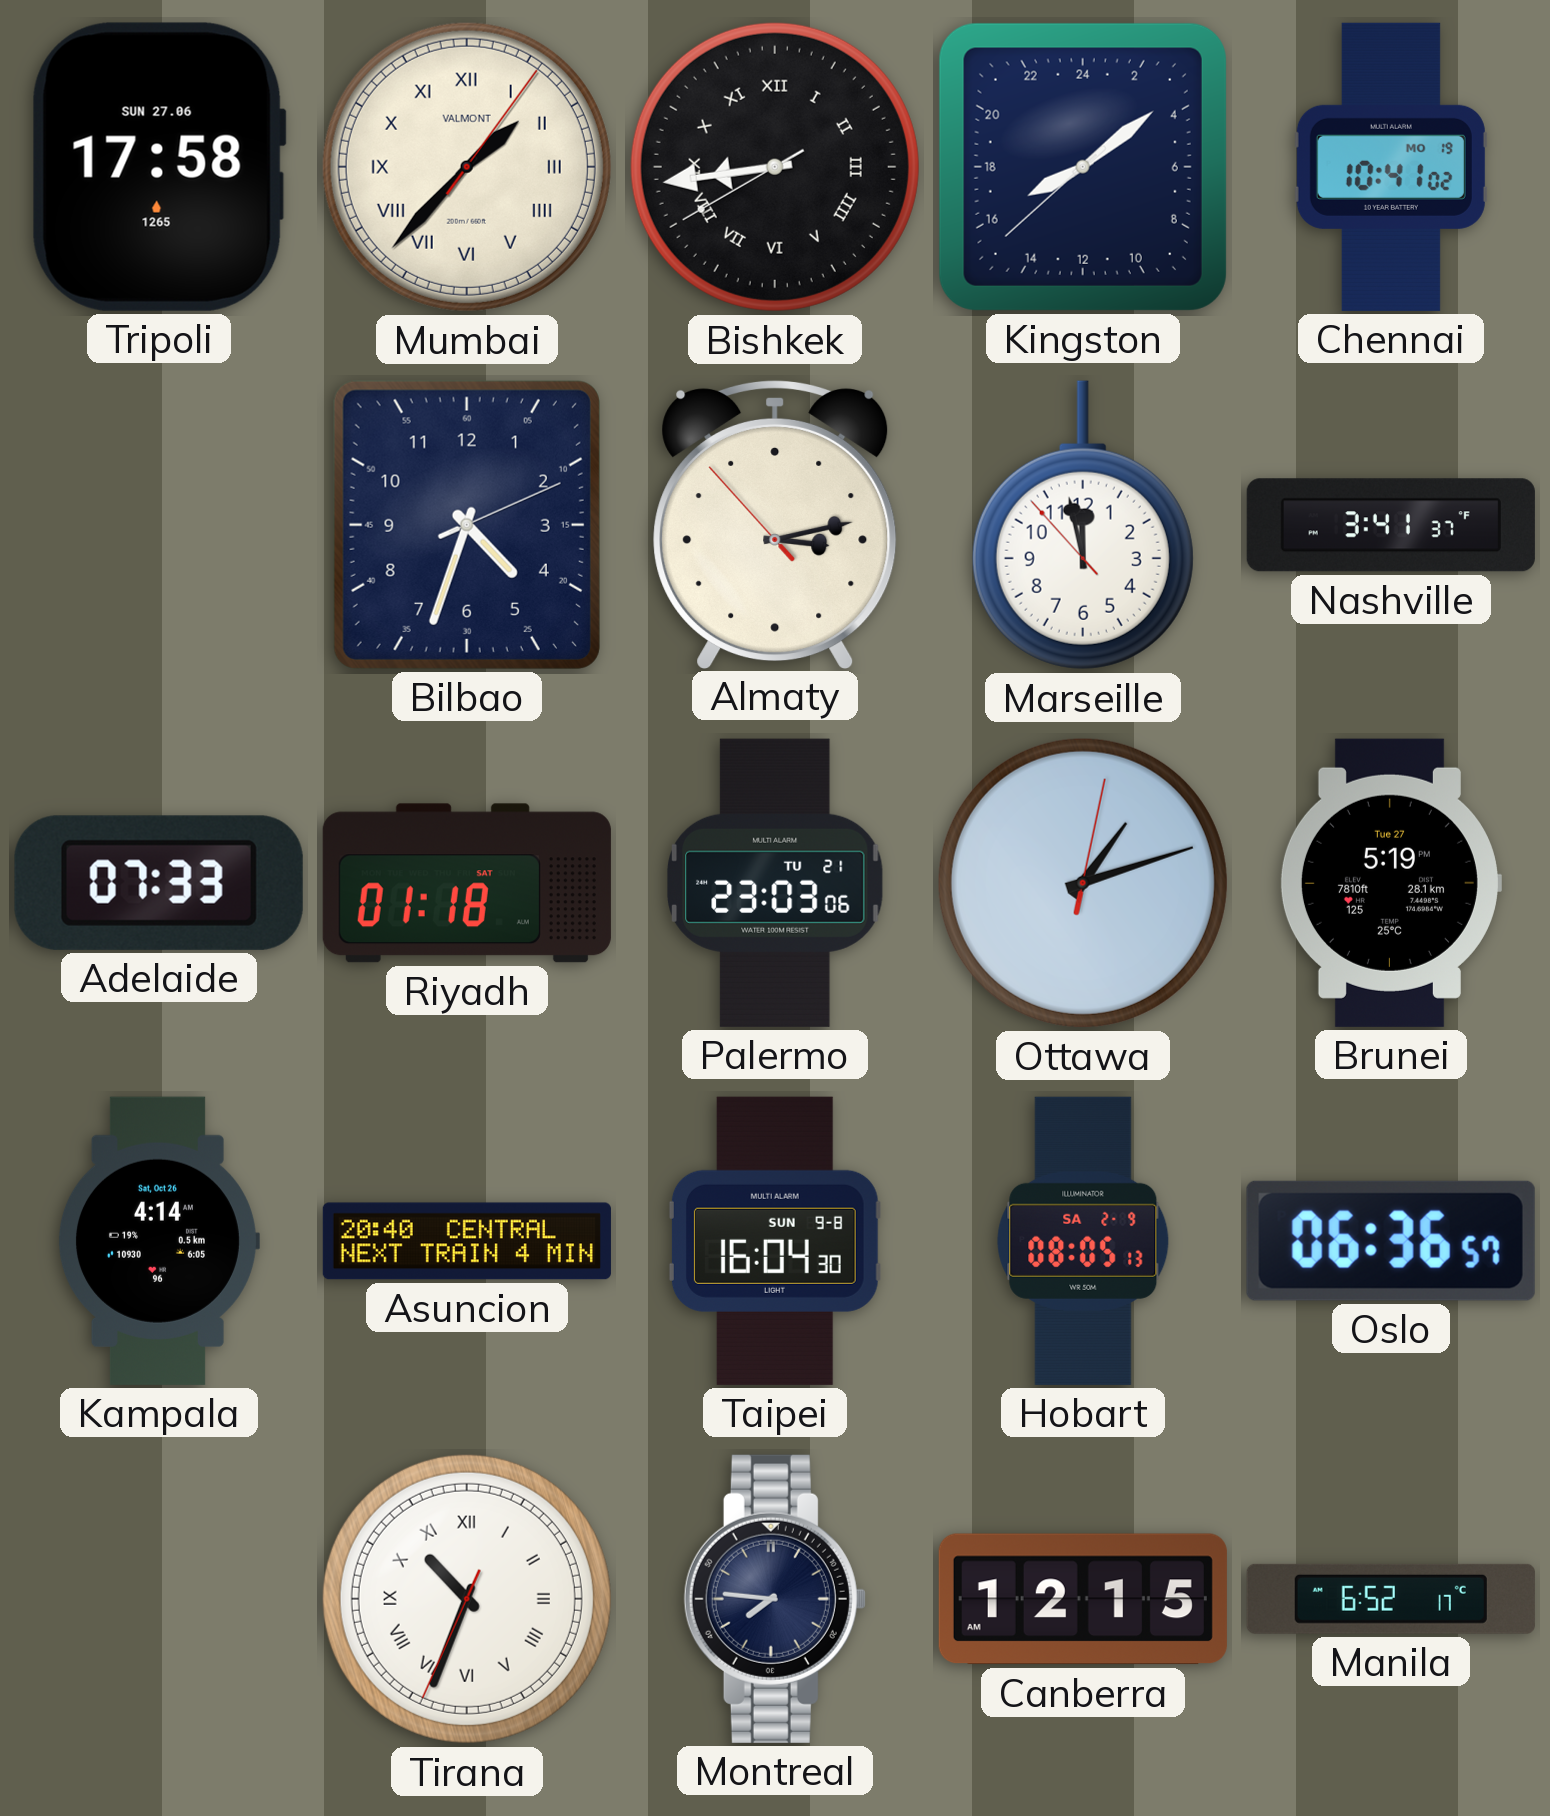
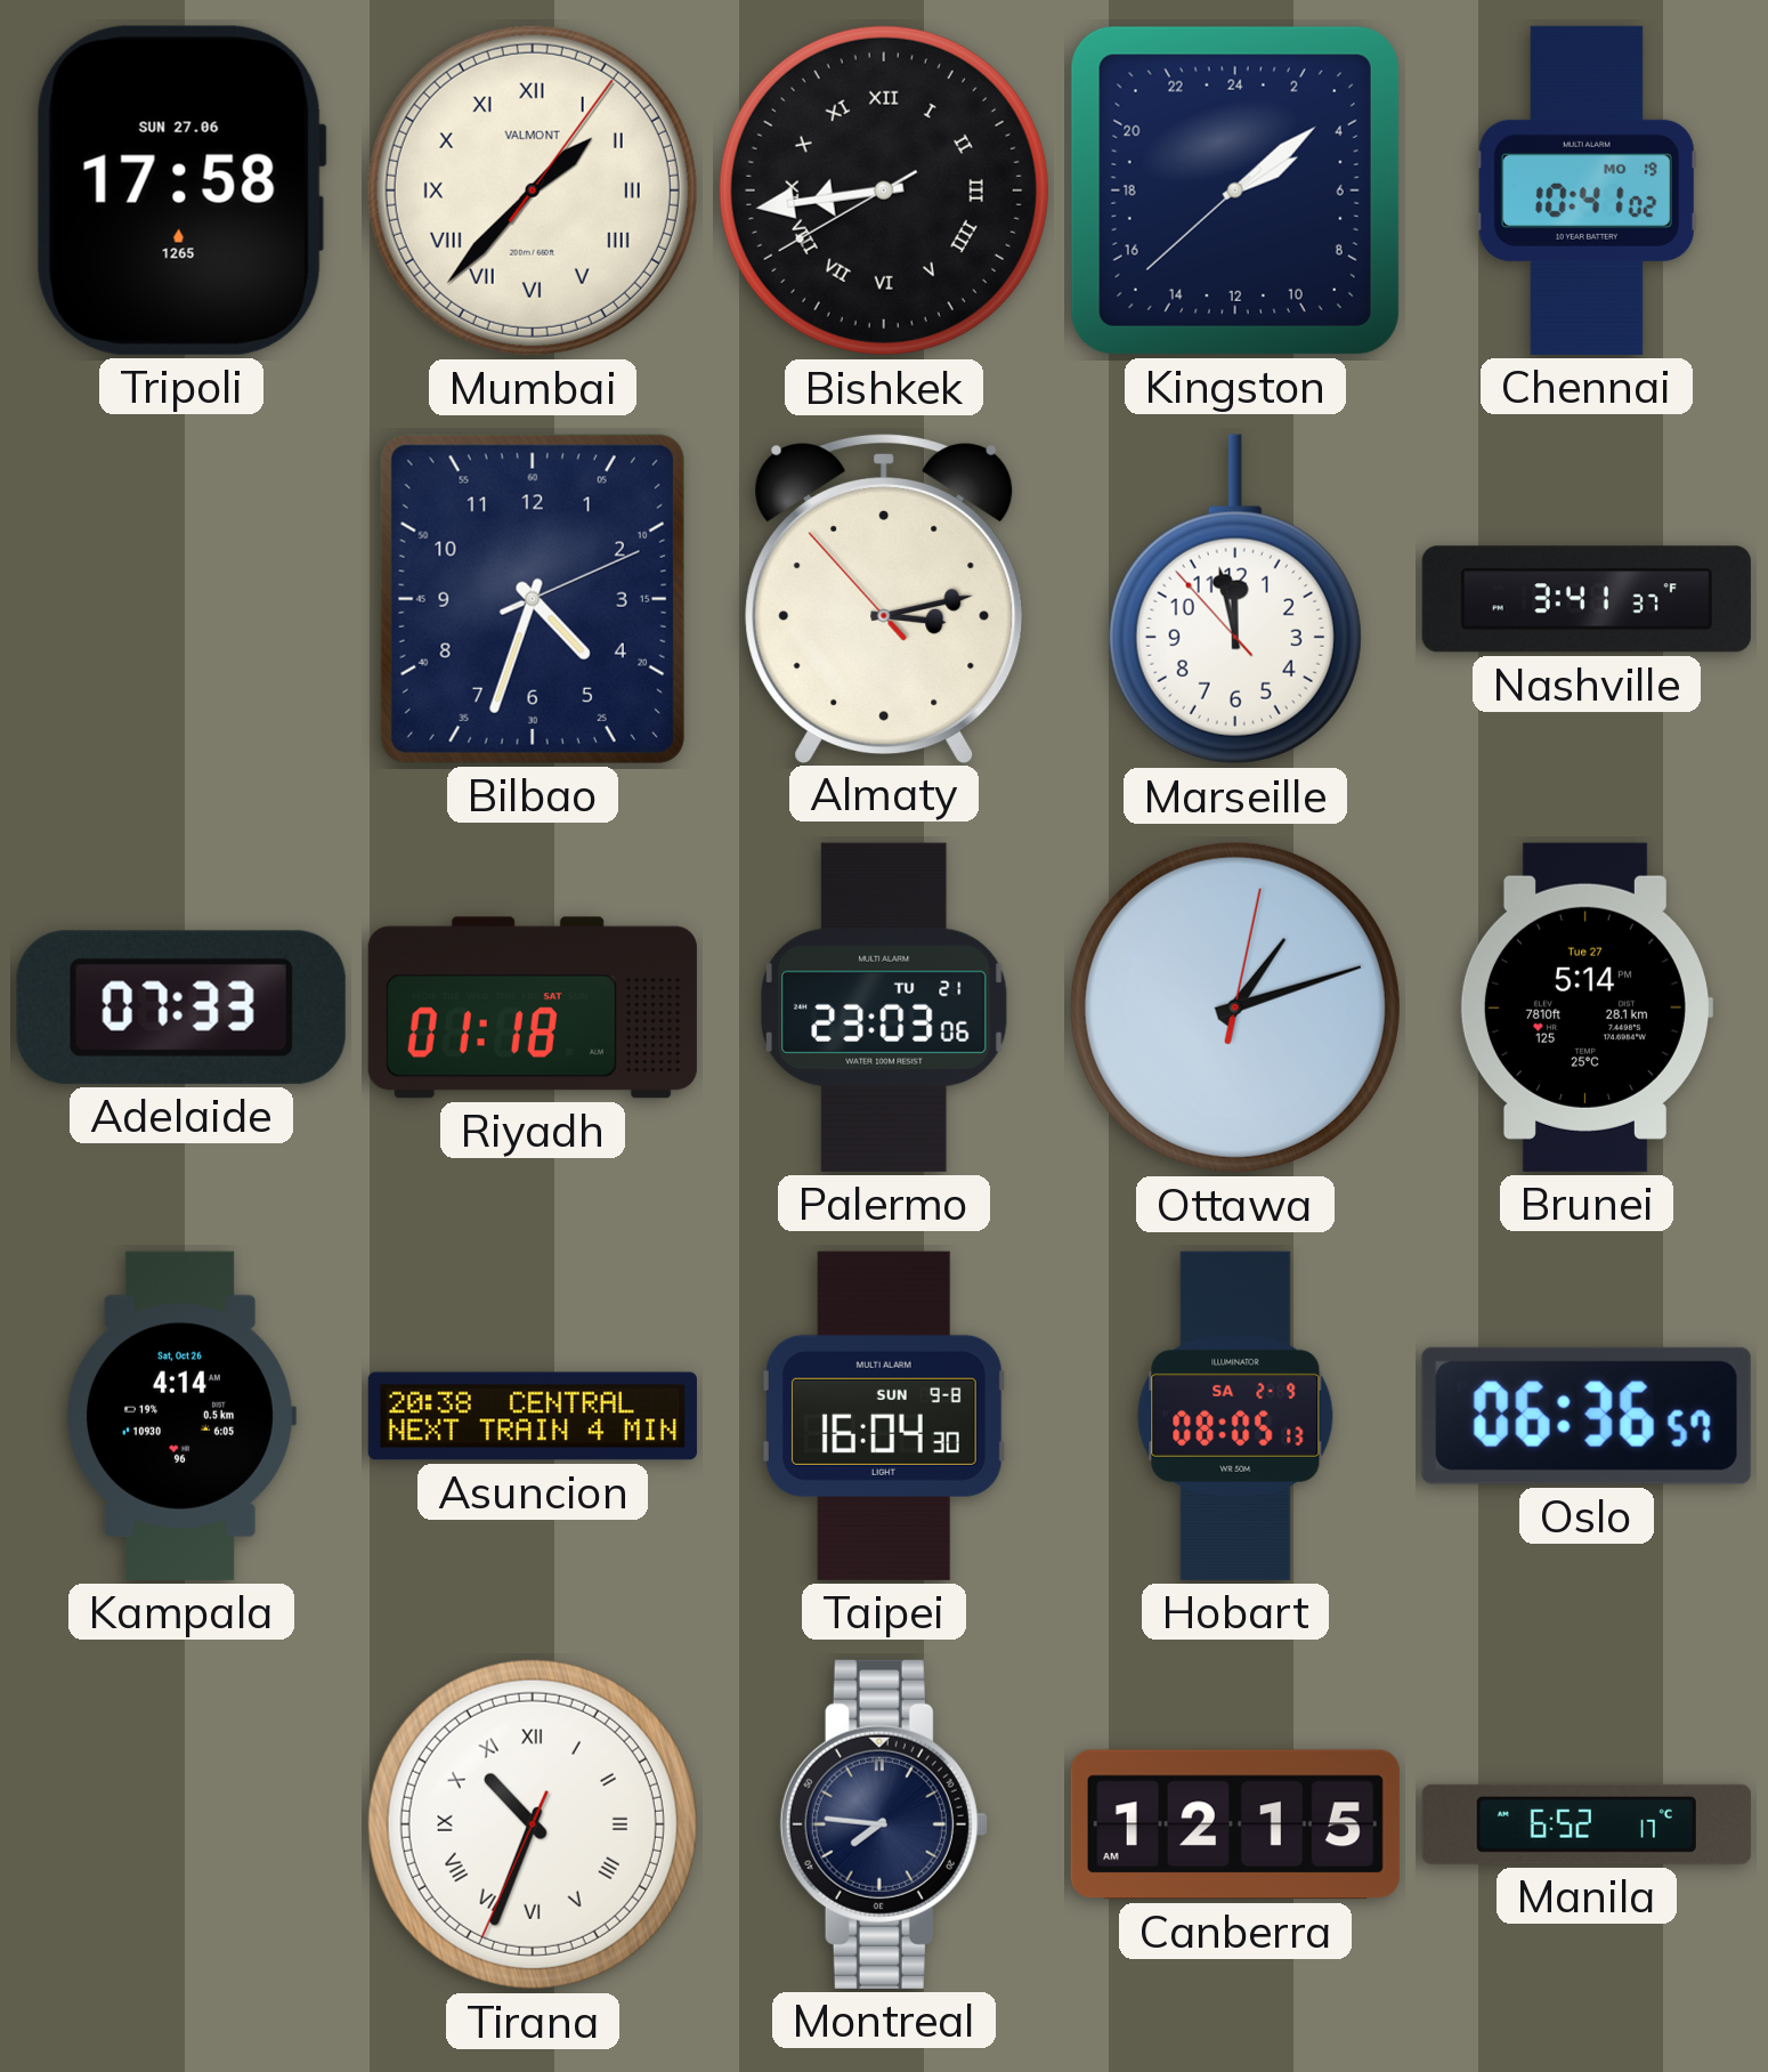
Kingston: 16:08 -> 4:08 (1235, 191)
Brunei: 5:19 -> 5:14 (1585, 1007)
Asuncion: 20:40 -> 20:38 (533, 1416)
